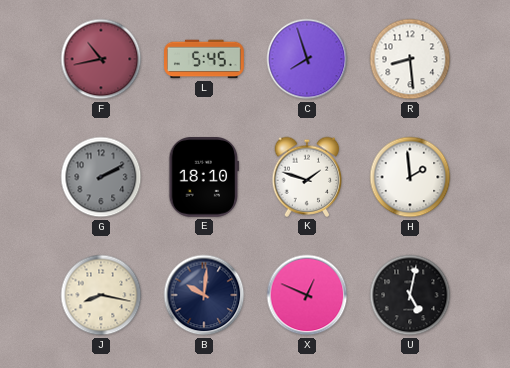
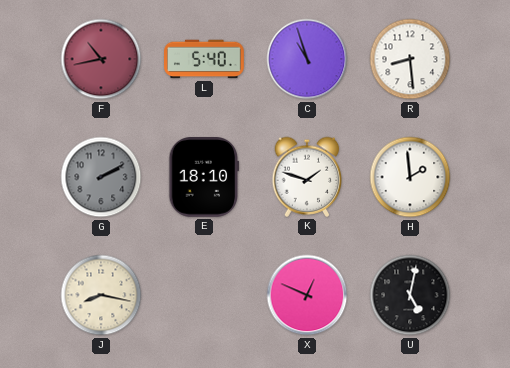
L: 5:45 -> 5:40 (205, 59)
C: 7:57 -> 10:57 (307, 59)
B: 10:01 -> none (204, 295)
